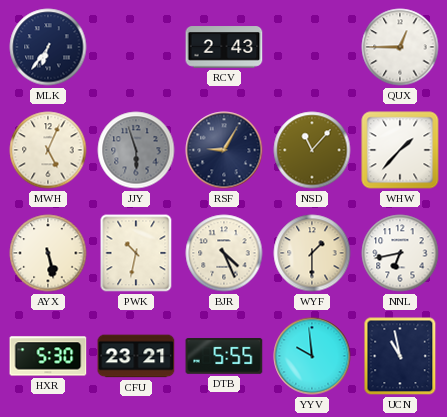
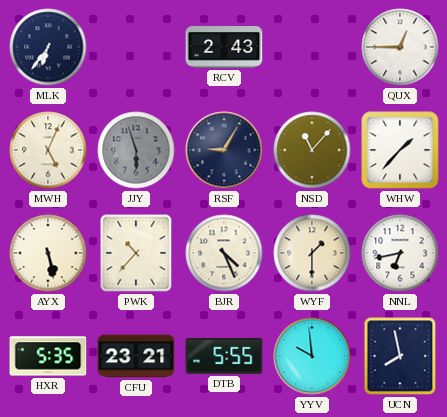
PWK: 10:32 -> 10:37 (136, 253)
HXR: 5:30 -> 5:35 (48, 356)
UCN: 10:58 -> 7:58 (400, 356)
